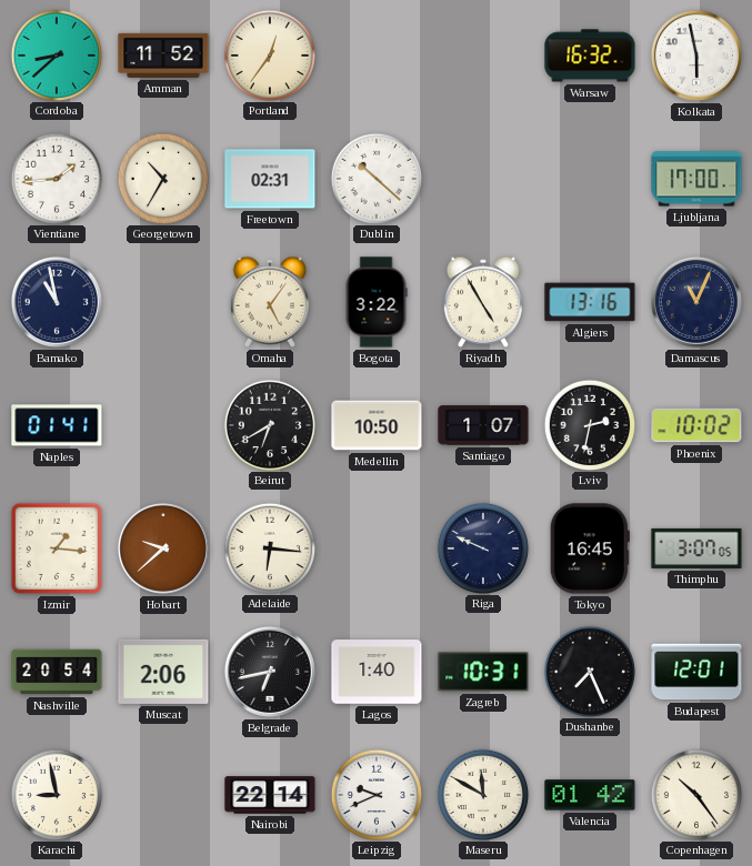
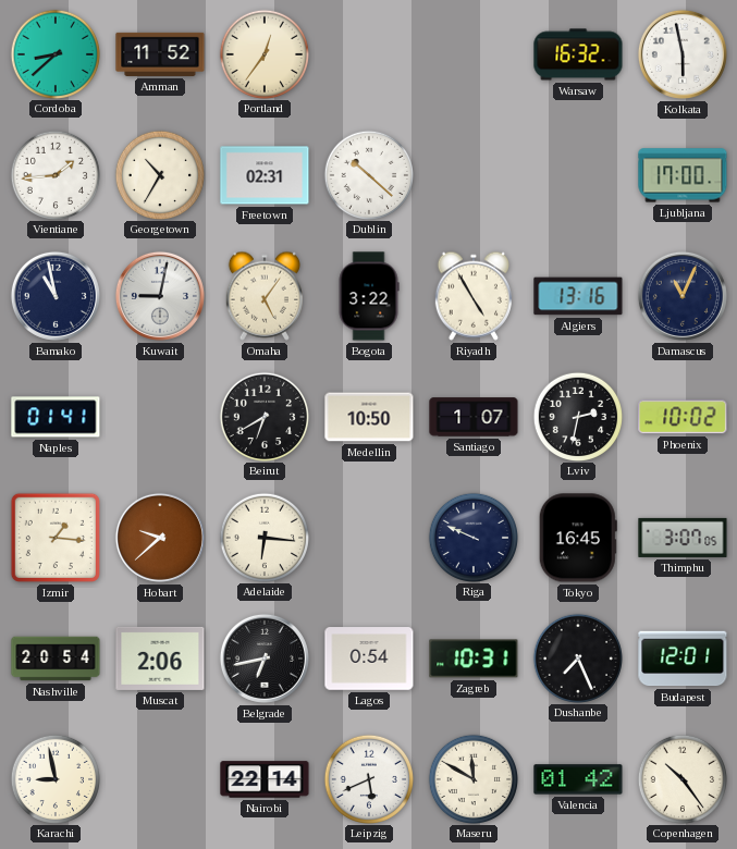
Kuwait: none -> 9:02 (160, 296)
Lagos: 1:40 -> 0:54 (369, 659)
Leipzig: 9:41 -> 5:41 (368, 778)
